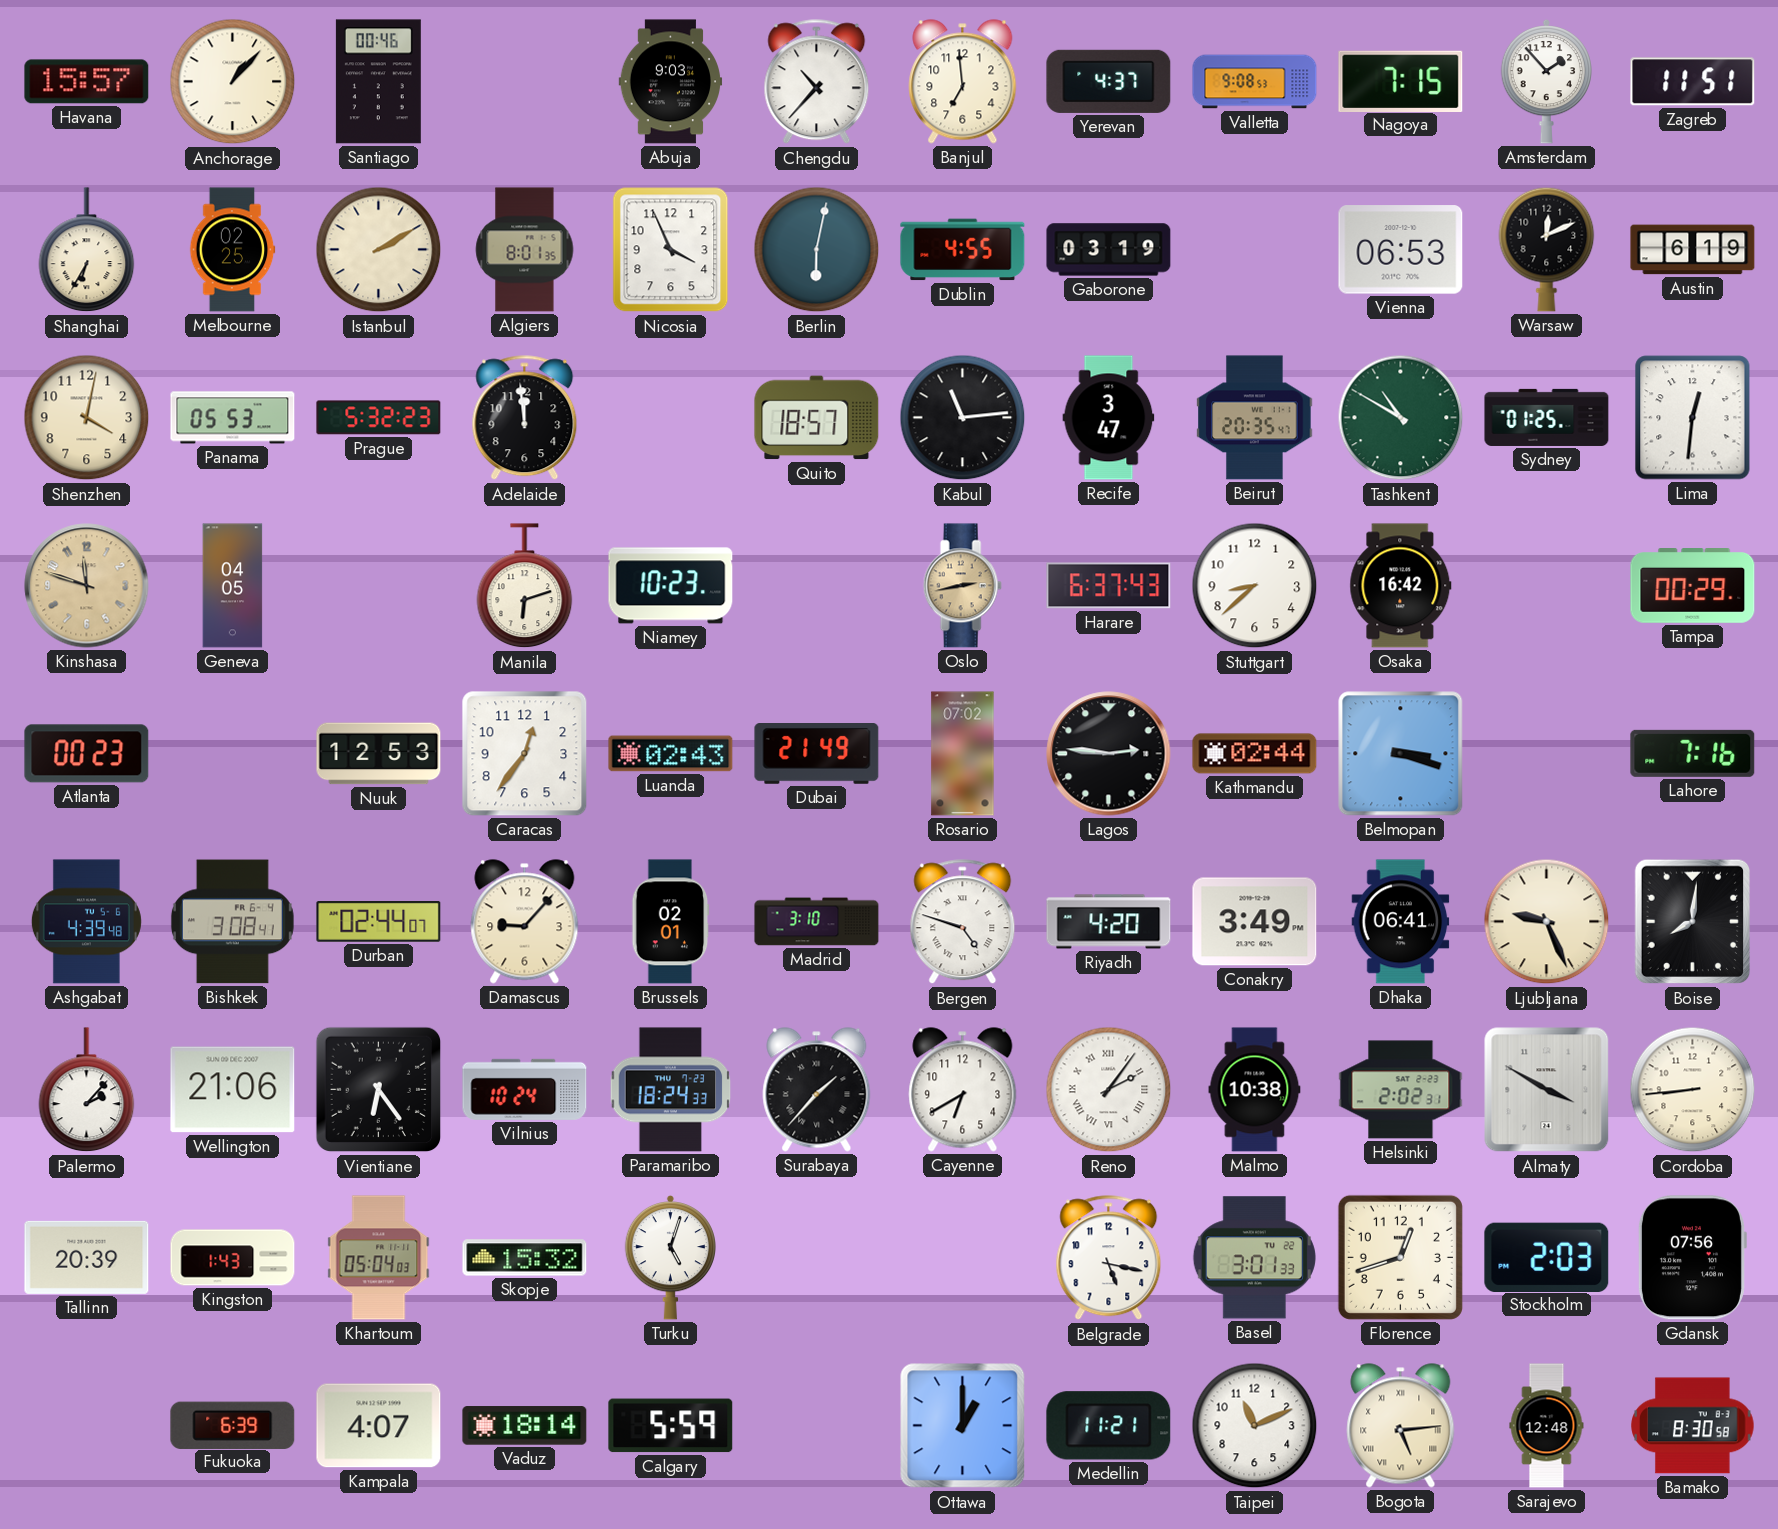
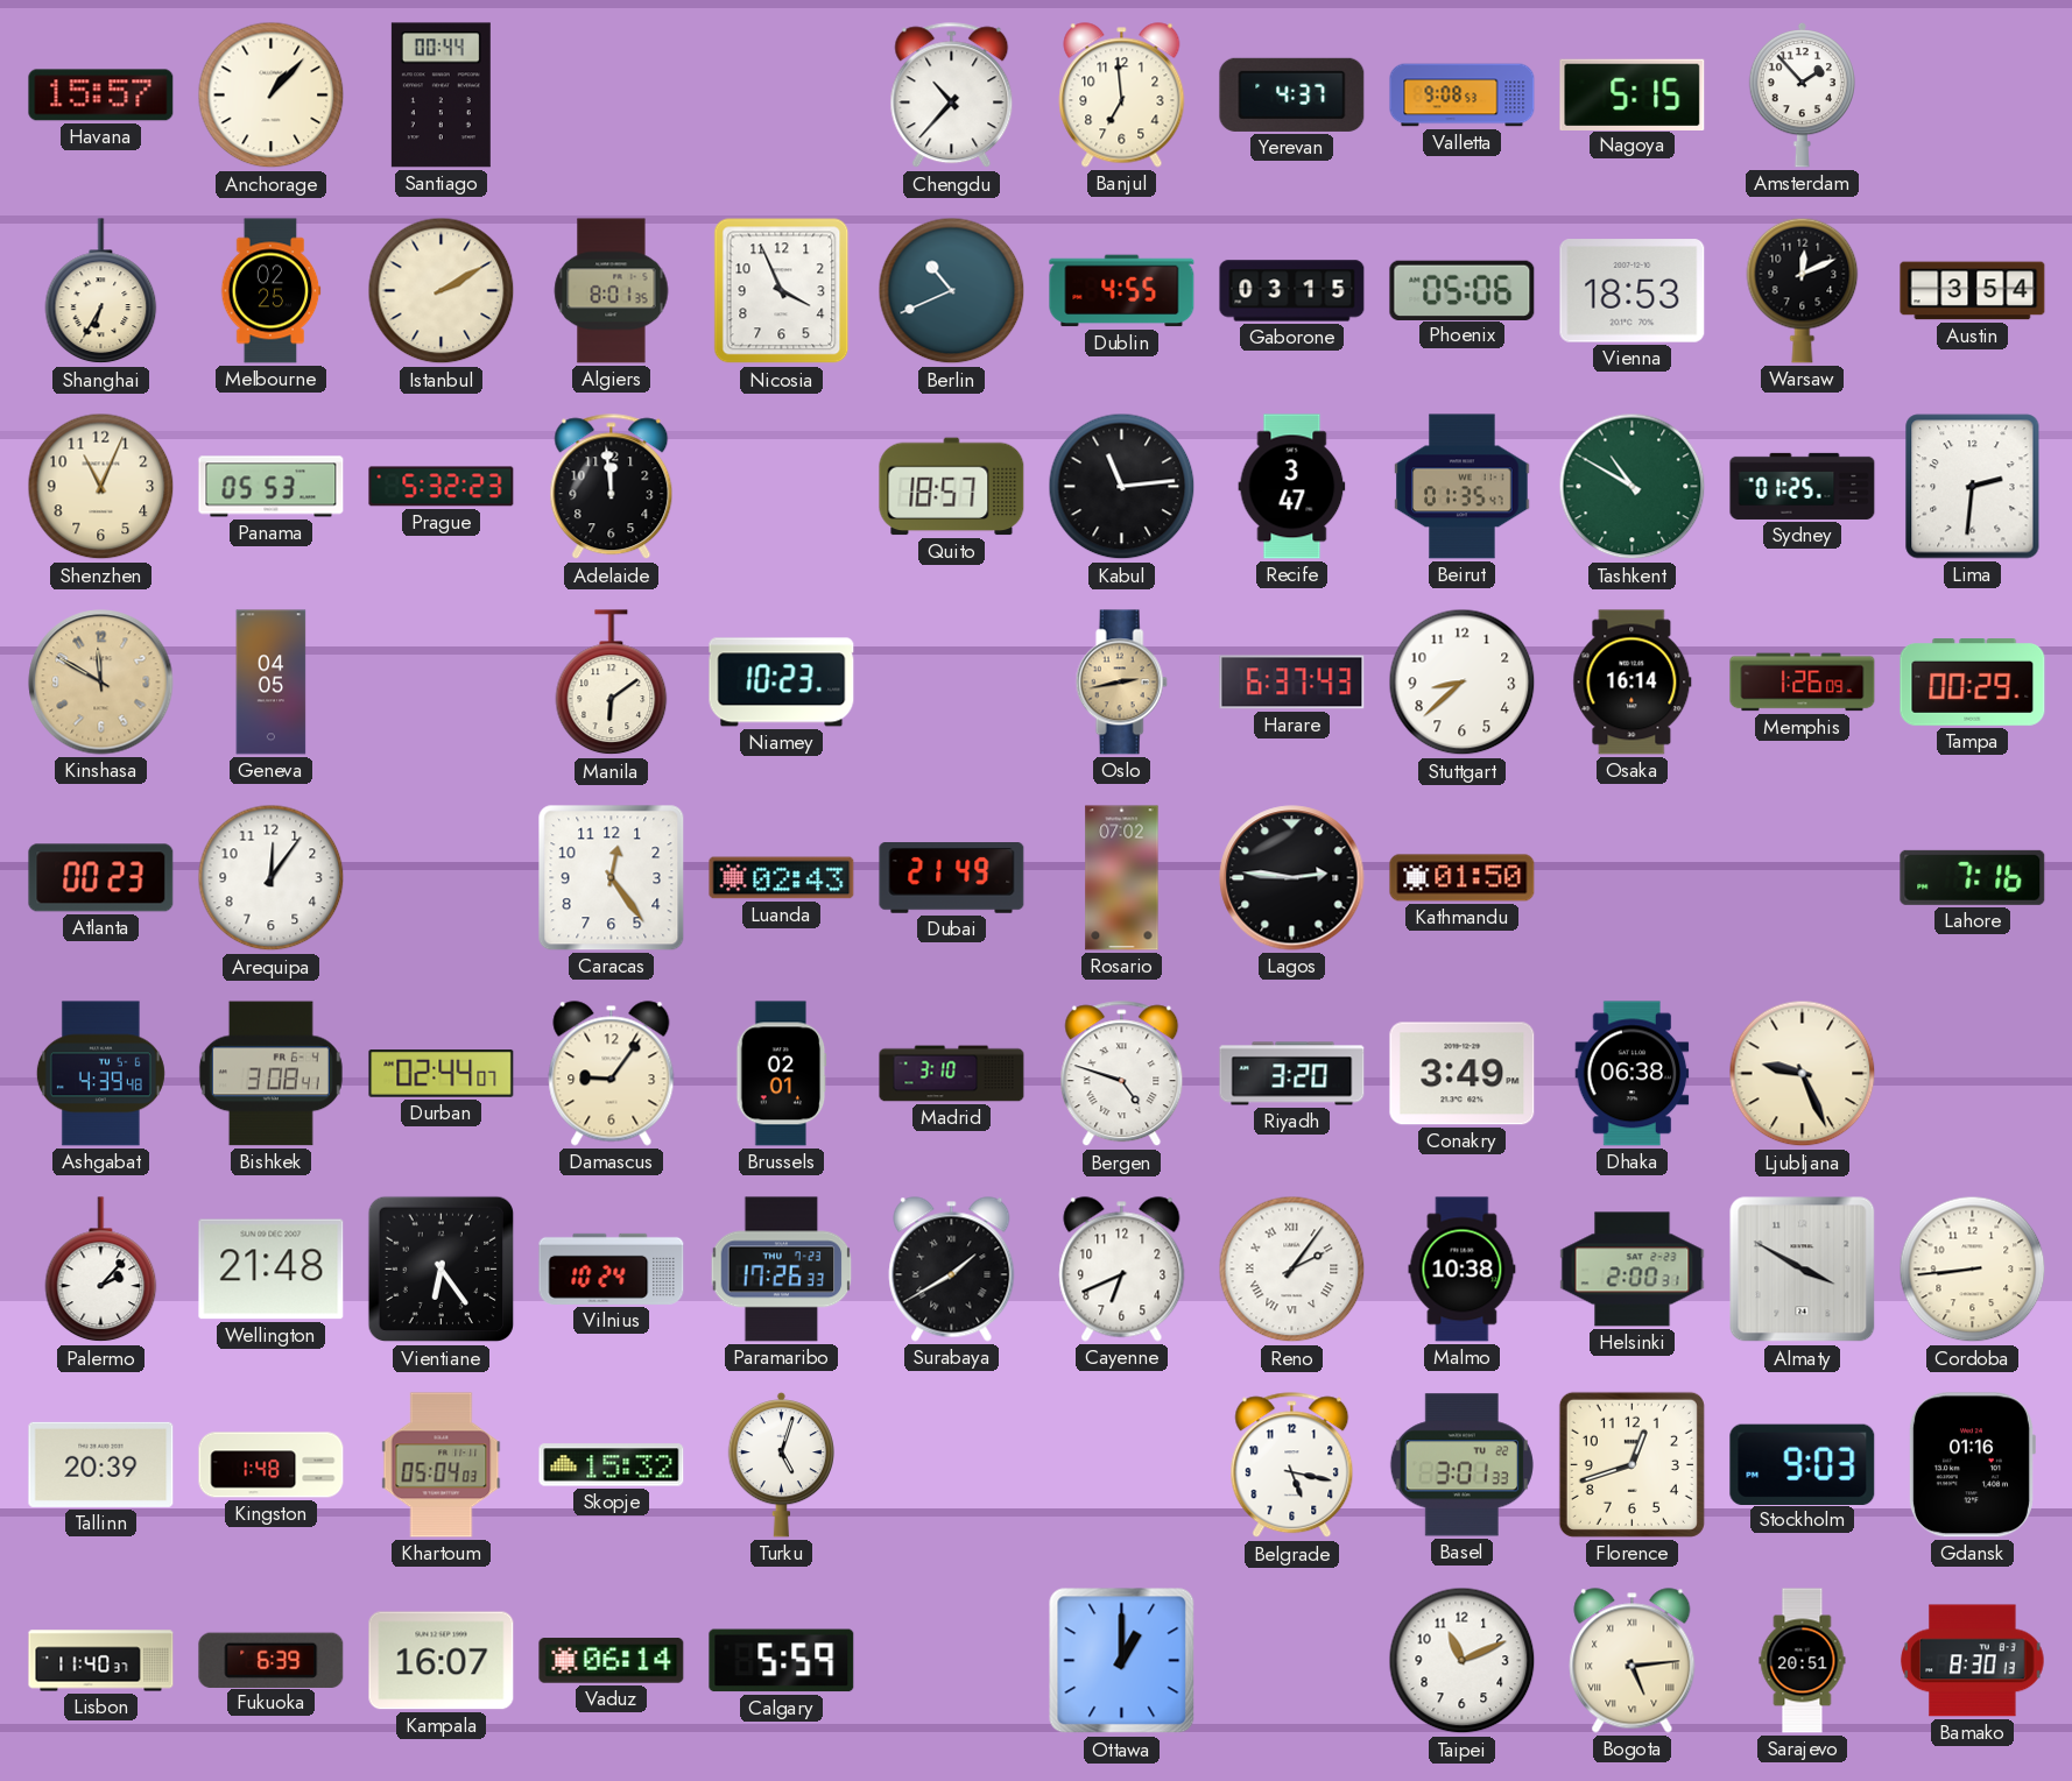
Santiago: 00:46 -> 00:44 (441, 96)
Abuja: 9:03 -> none (671, 82)
Nagoya: 7:15 -> 5:15 (1633, 94)
Zagreb: 11:51 -> none (1693, 82)
Berlin: 6:02 -> 10:41 (952, 291)
Gaborone: 03:19 -> 03:15 (1292, 291)
Phoenix: none -> 05:06 (1463, 290)
Vienna: 06:53 -> 18:53 (1633, 291)
Austin: 6:19 -> 3:54 (1973, 291)
Shenzhen: 4:02 -> 11:04 (101, 487)
Beirut: 20:35 -> 01:35 (1463, 487)
Lima: 12:31 -> 2:31 (1973, 487)
Kinshasa: 11:48 -> 11:50 (101, 683)
Manila: 6:12 -> 6:09 (612, 683)
Osaka: 16:42 -> 16:14 (1633, 683)
Memphis: none -> 1:26 (1803, 683)
Arequipa: none -> 12:06 (272, 878)
Nuuk: 12:53 -> none (379, 754)
Caracas: 12:36 -> 12:24 (612, 878)
Kathmandu: 02:44 -> 01:50 (1463, 878)
Belmopan: 3:18 -> none (1401, 754)
Damascus: 9:07 -> 9:06 (612, 1074)
Riyadh: 4:20 -> 3:20 (1292, 1074)
Dhaka: 06:41 -> 06:38 (1633, 1074)
Boise: 8:01 -> none (1693, 922)
Wellington: 21:06 -> 21:48 (272, 1270)
Paramaribo: 18:24 -> 17:26 (782, 1270)
Surabaya: 1:37 -> 1:40 (952, 1270)
Cayenne: 6:40 -> 6:41 (1122, 1270)
Helsinki: 2:02 -> 2:00 (1633, 1270)
Kingston: 1:43 -> 1:48 (272, 1465)
Stockholm: 2:03 -> 9:03 (1803, 1464)
Gdansk: 07:56 -> 01:16 (1972, 1465)
Lisbon: none -> 11:40 (101, 1661)
Kampala: 4:07 -> 16:07 (442, 1661)
Vaduz: 18:14 -> 06:14 (612, 1661)
Medellin: 11:21 -> none (1109, 1426)
Sarajevo: 12:48 -> 20:51 (1803, 1661)
Bamako: 8:30:58 -> 8:30:13 (1973, 1661)
